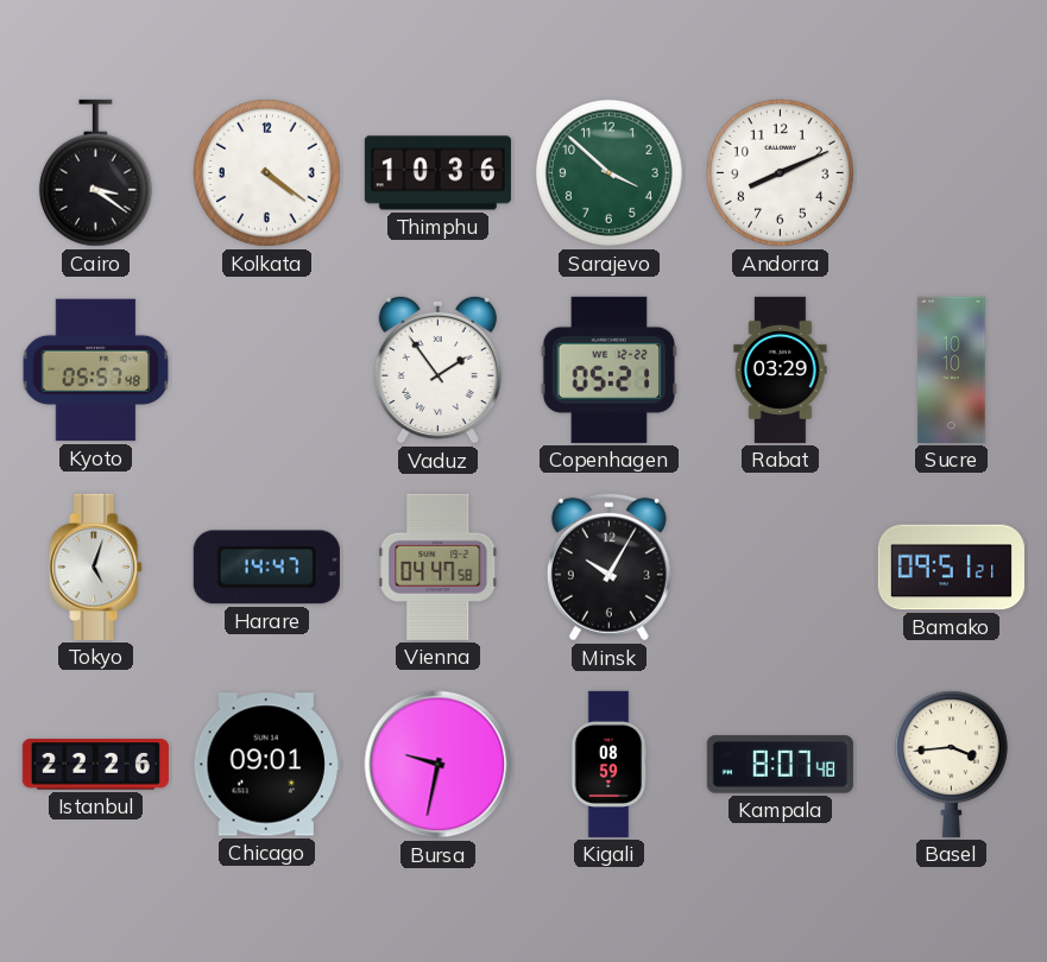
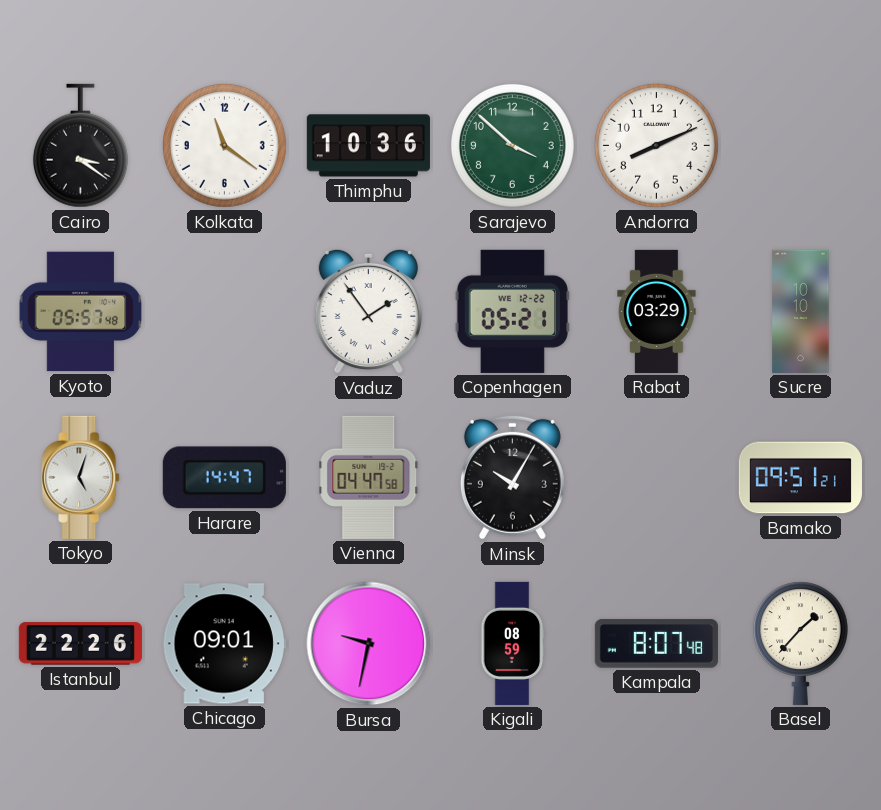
Kolkata: 4:21 -> 11:21 (224, 145)
Basel: 3:44 -> 1:37 (800, 643)
